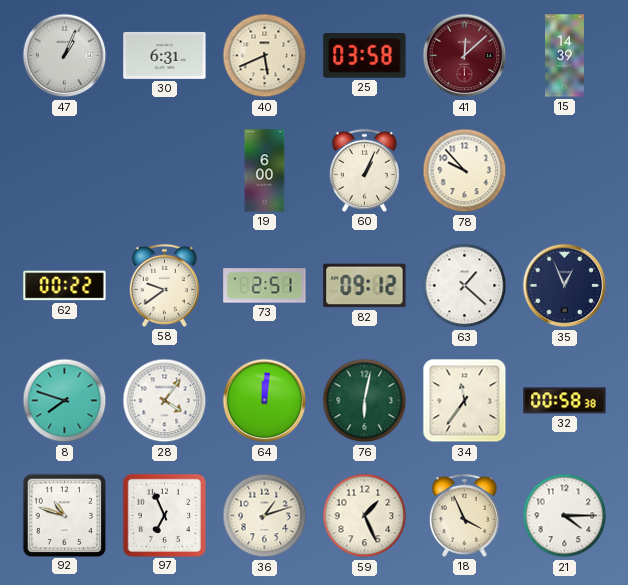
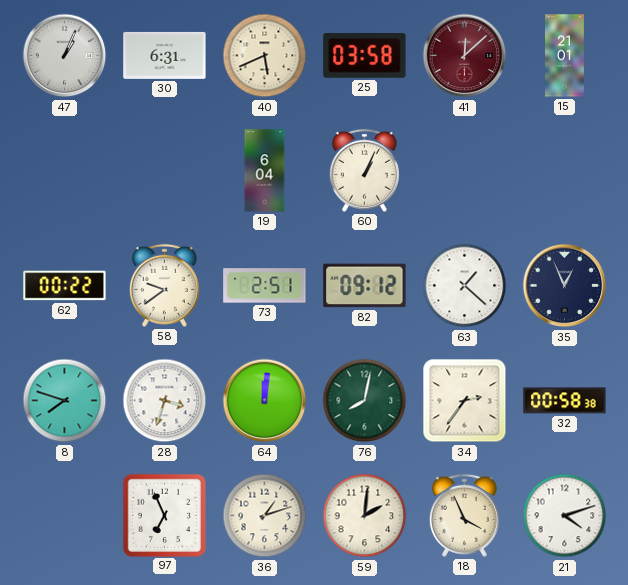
15: 14:39 -> 21:01 (565, 56)
19: 6:00 -> 6:04 (265, 171)
78: 9:53 -> none (465, 171)
28: 4:06 -> 3:33 (165, 401)
76: 6:02 -> 8:02 (365, 401)
34: 11:36 -> 2:36 (465, 401)
92: 10:48 -> none (64, 515)
59: 1:26 -> 2:01 (365, 516)
21: 4:15 -> 4:12 (565, 516)
